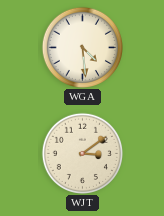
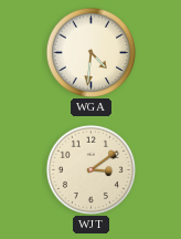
WGA: 4:29 -> 4:31 (91, 52)
